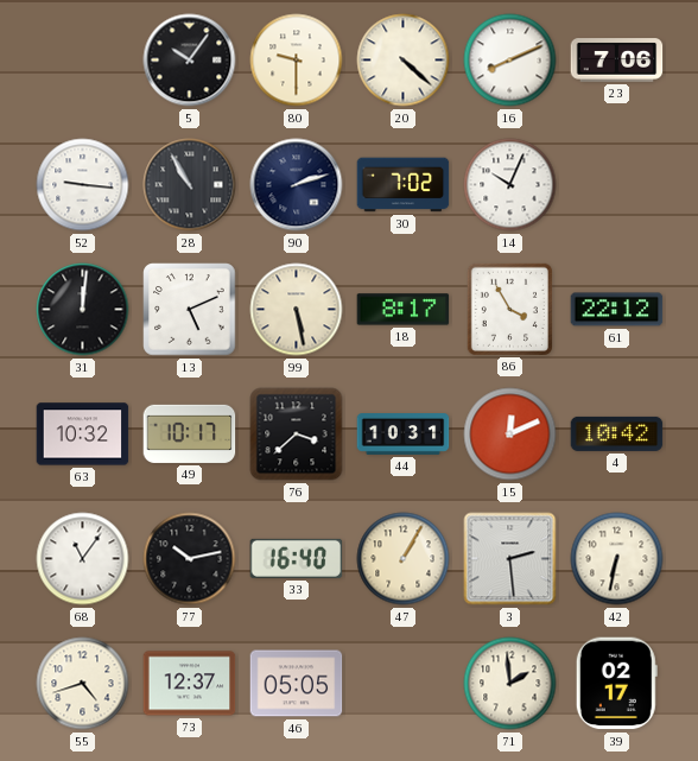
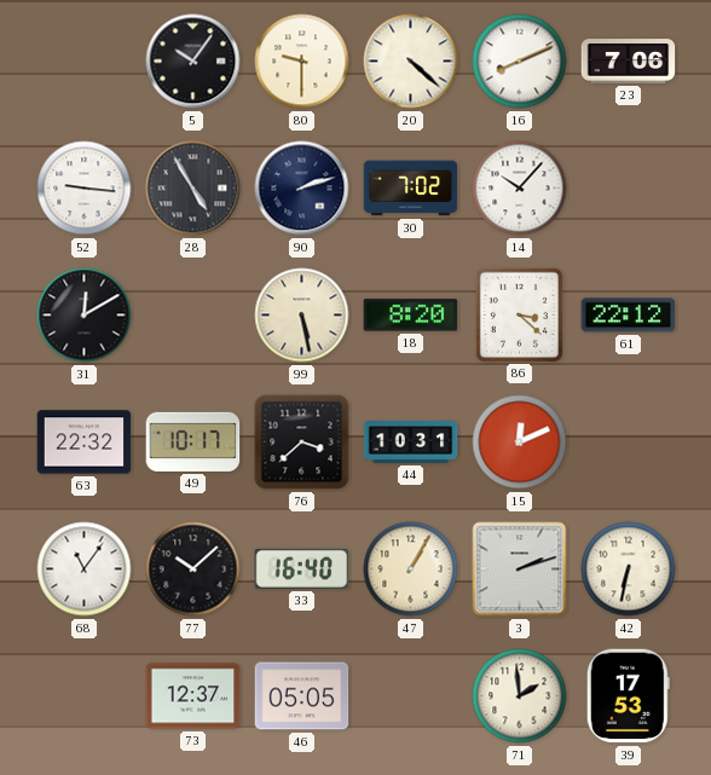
28: 10:55 -> 4:55 (193, 189)
14: 10:04 -> 10:07 (520, 189)
31: 12:01 -> 12:10 (85, 316)
13: 5:11 -> none (190, 310)
18: 8:17 -> 8:20 (411, 316)
86: 3:55 -> 3:22 (519, 314)
63: 10:32 -> 22:32 (85, 443)
4: 10:42 -> none (617, 433)
77: 10:13 -> 10:08 (193, 569)
3: 2:29 -> 2:12 (520, 569)
55: 4:42 -> none (83, 684)
39: 02:17 -> 17:53 (628, 696)
